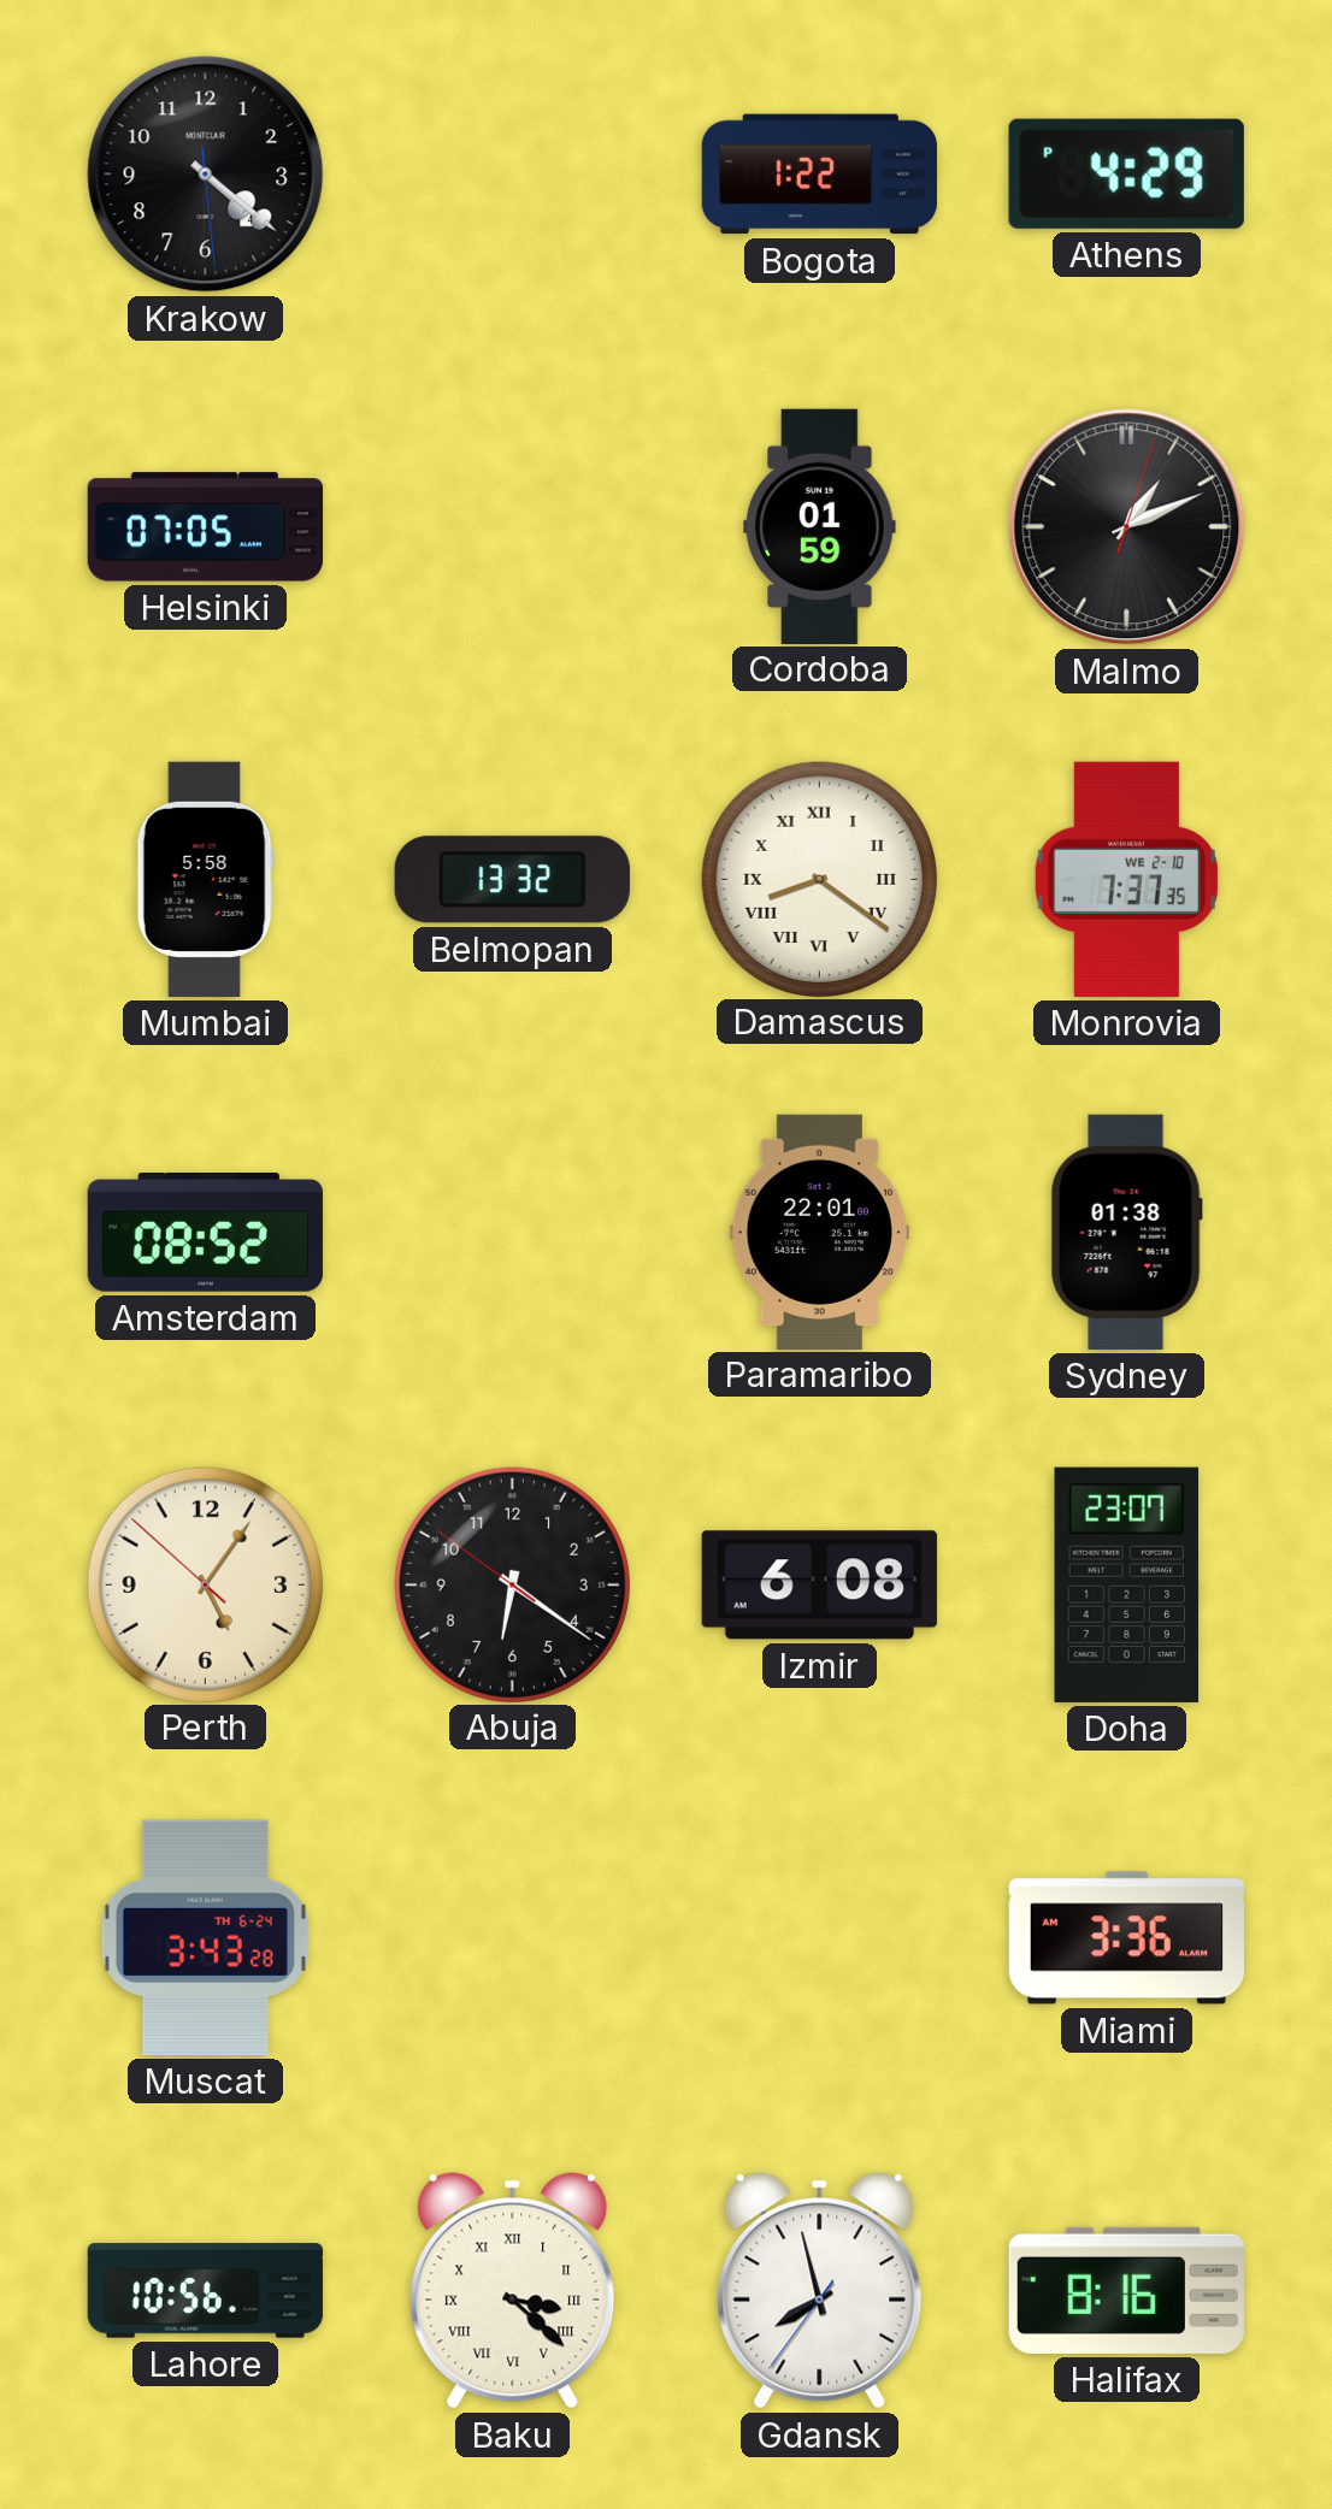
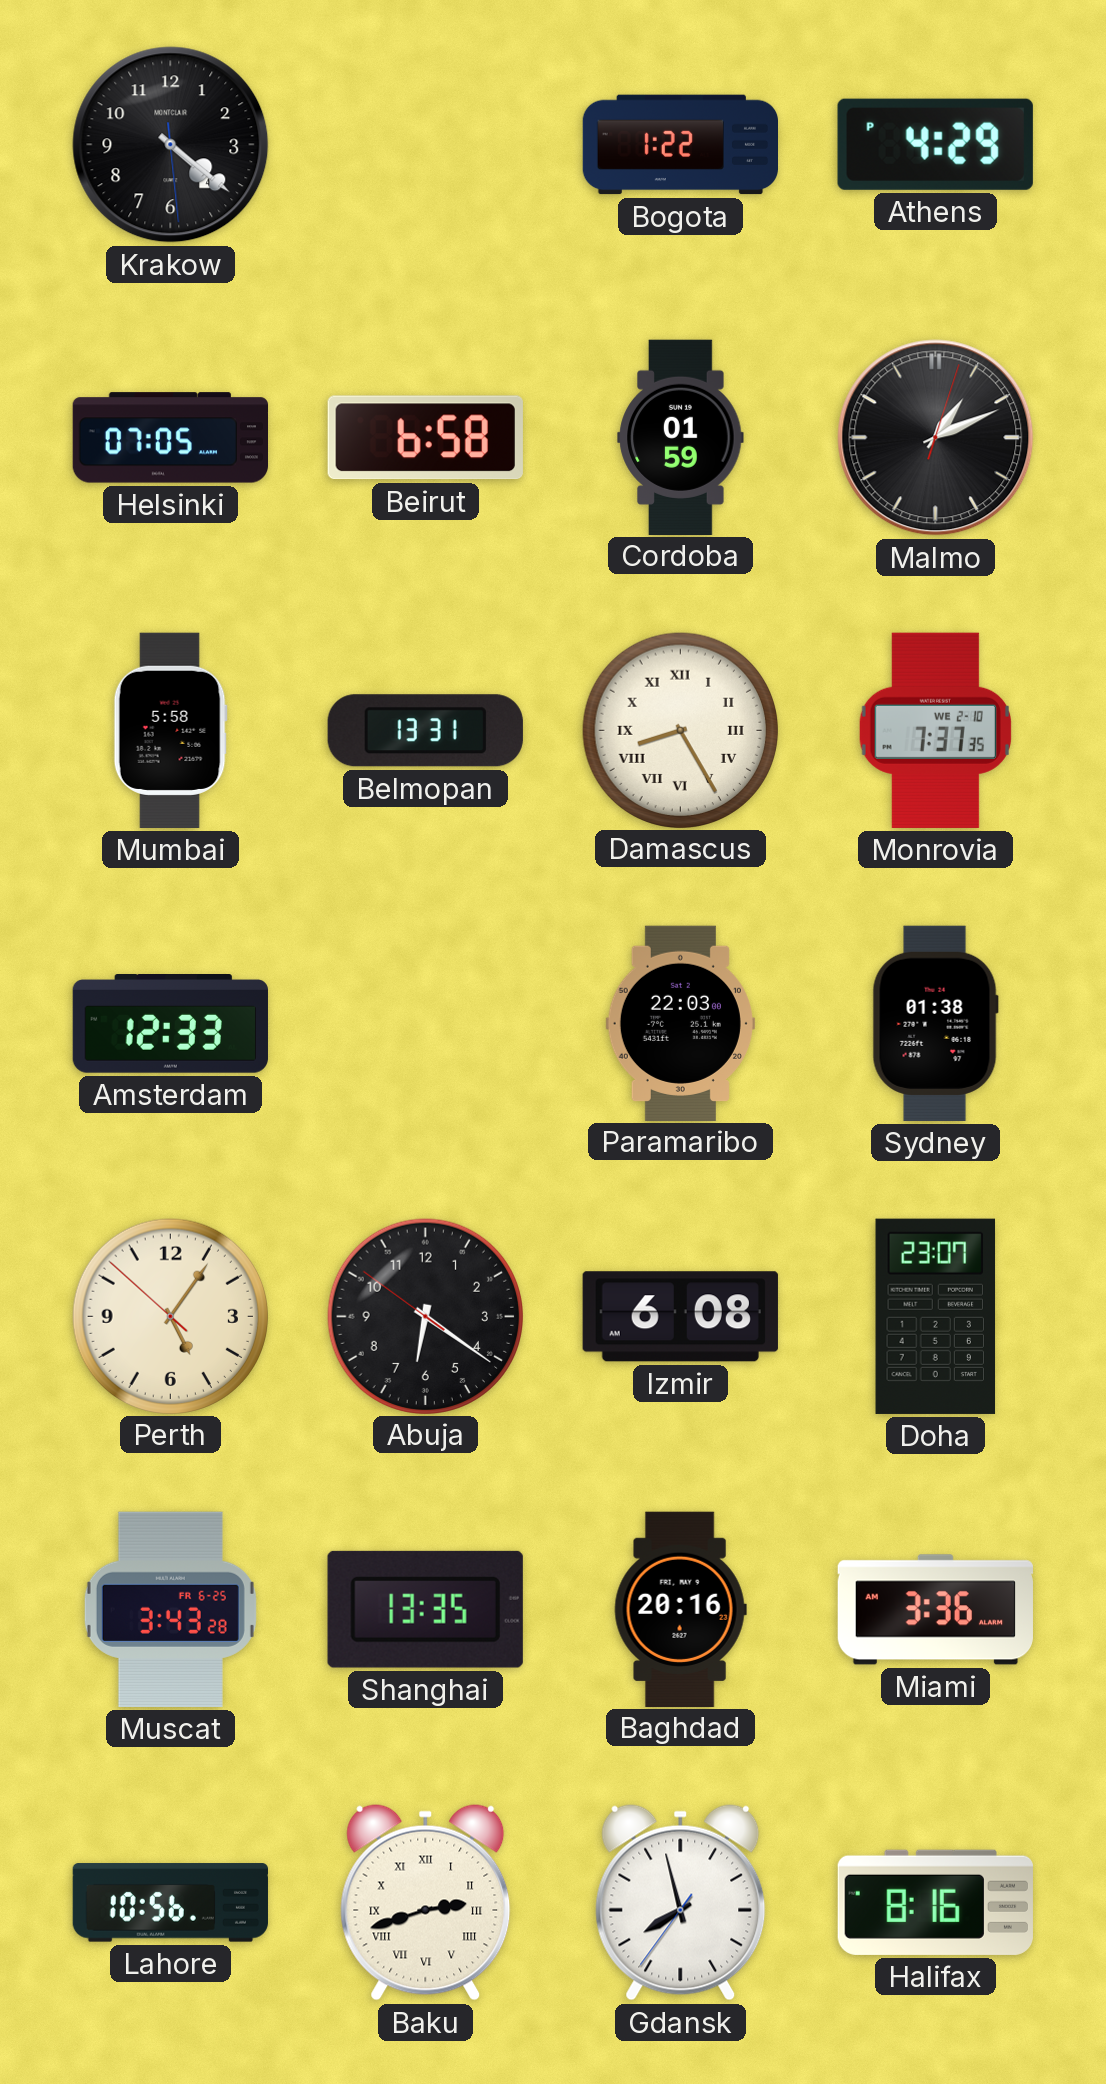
Beirut: none -> 6:58 (425, 438)
Belmopan: 13:32 -> 13:31 (425, 731)
Damascus: 8:21 -> 8:25 (680, 730)
Amsterdam: 08:52 -> 12:33 (170, 1024)
Paramaribo: 22:01 -> 22:03 (680, 1023)
Muscat date: TH 6-24 -> FR 6-25 (170, 1609)
Shanghai: none -> 13:35 (425, 1609)
Baghdad: none -> 20:16 (680, 1609)
Baku: 3:22 -> 2:42 (426, 1903)
